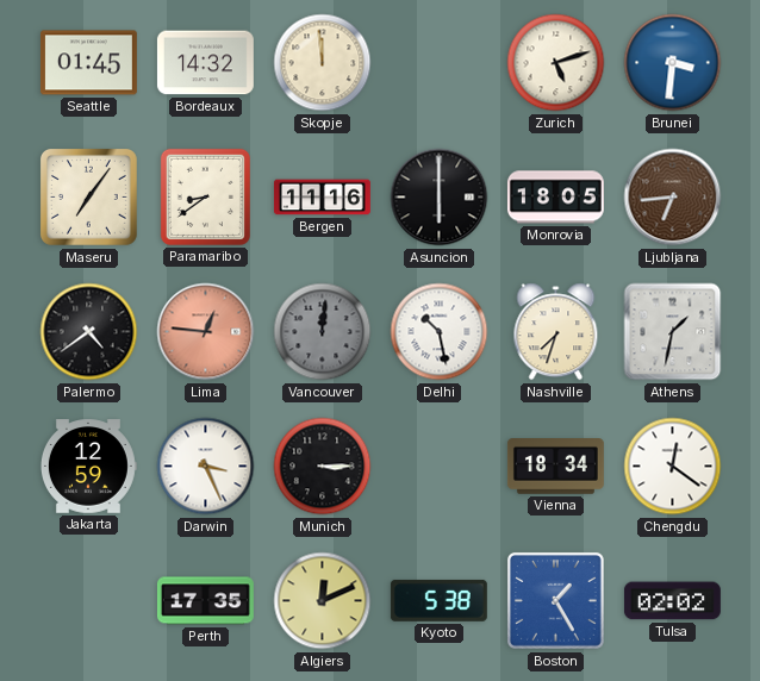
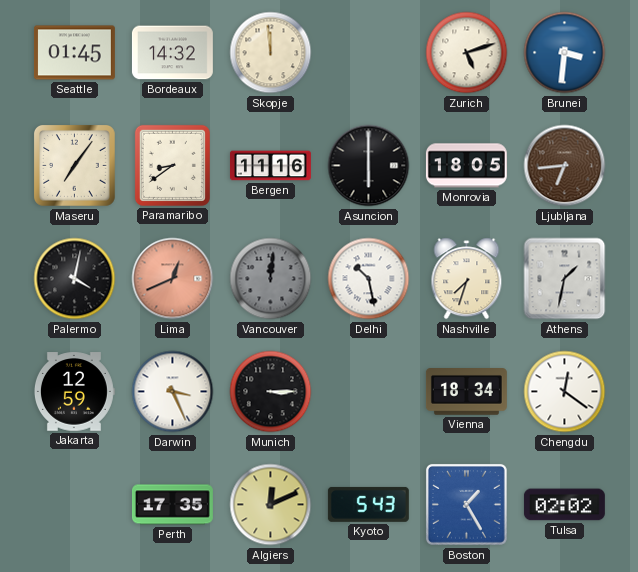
Palermo: 4:39 -> 4:02 (75, 279)
Lima: 12:46 -> 12:41 (173, 279)
Kyoto: 5:38 -> 5:43 (368, 504)
